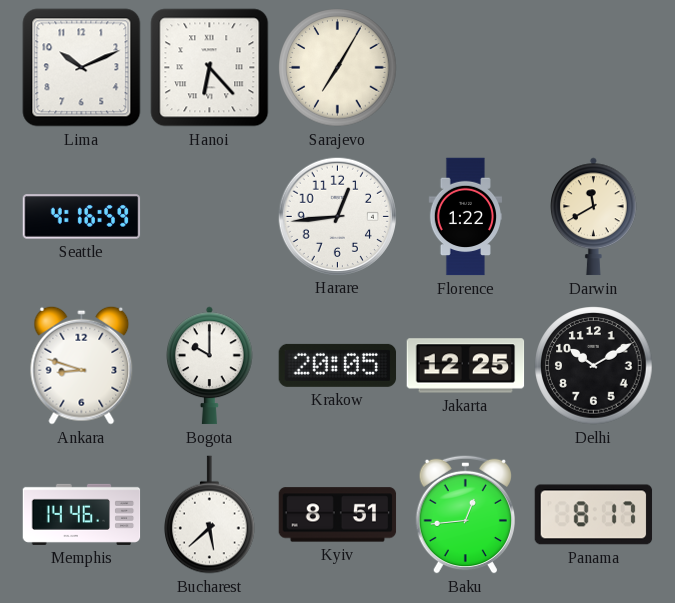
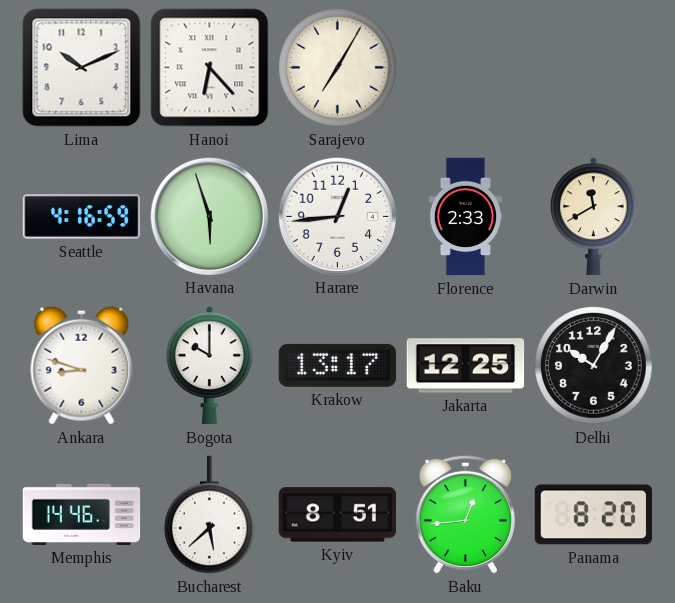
Havana: none -> 5:57 (209, 216)
Florence: 1:22 -> 2:33 (465, 217)
Krakow: 20:05 -> 13:17 (338, 365)
Delhi: 10:10 -> 10:05 (594, 366)
Panama: 8:17 -> 8:20 (594, 515)
